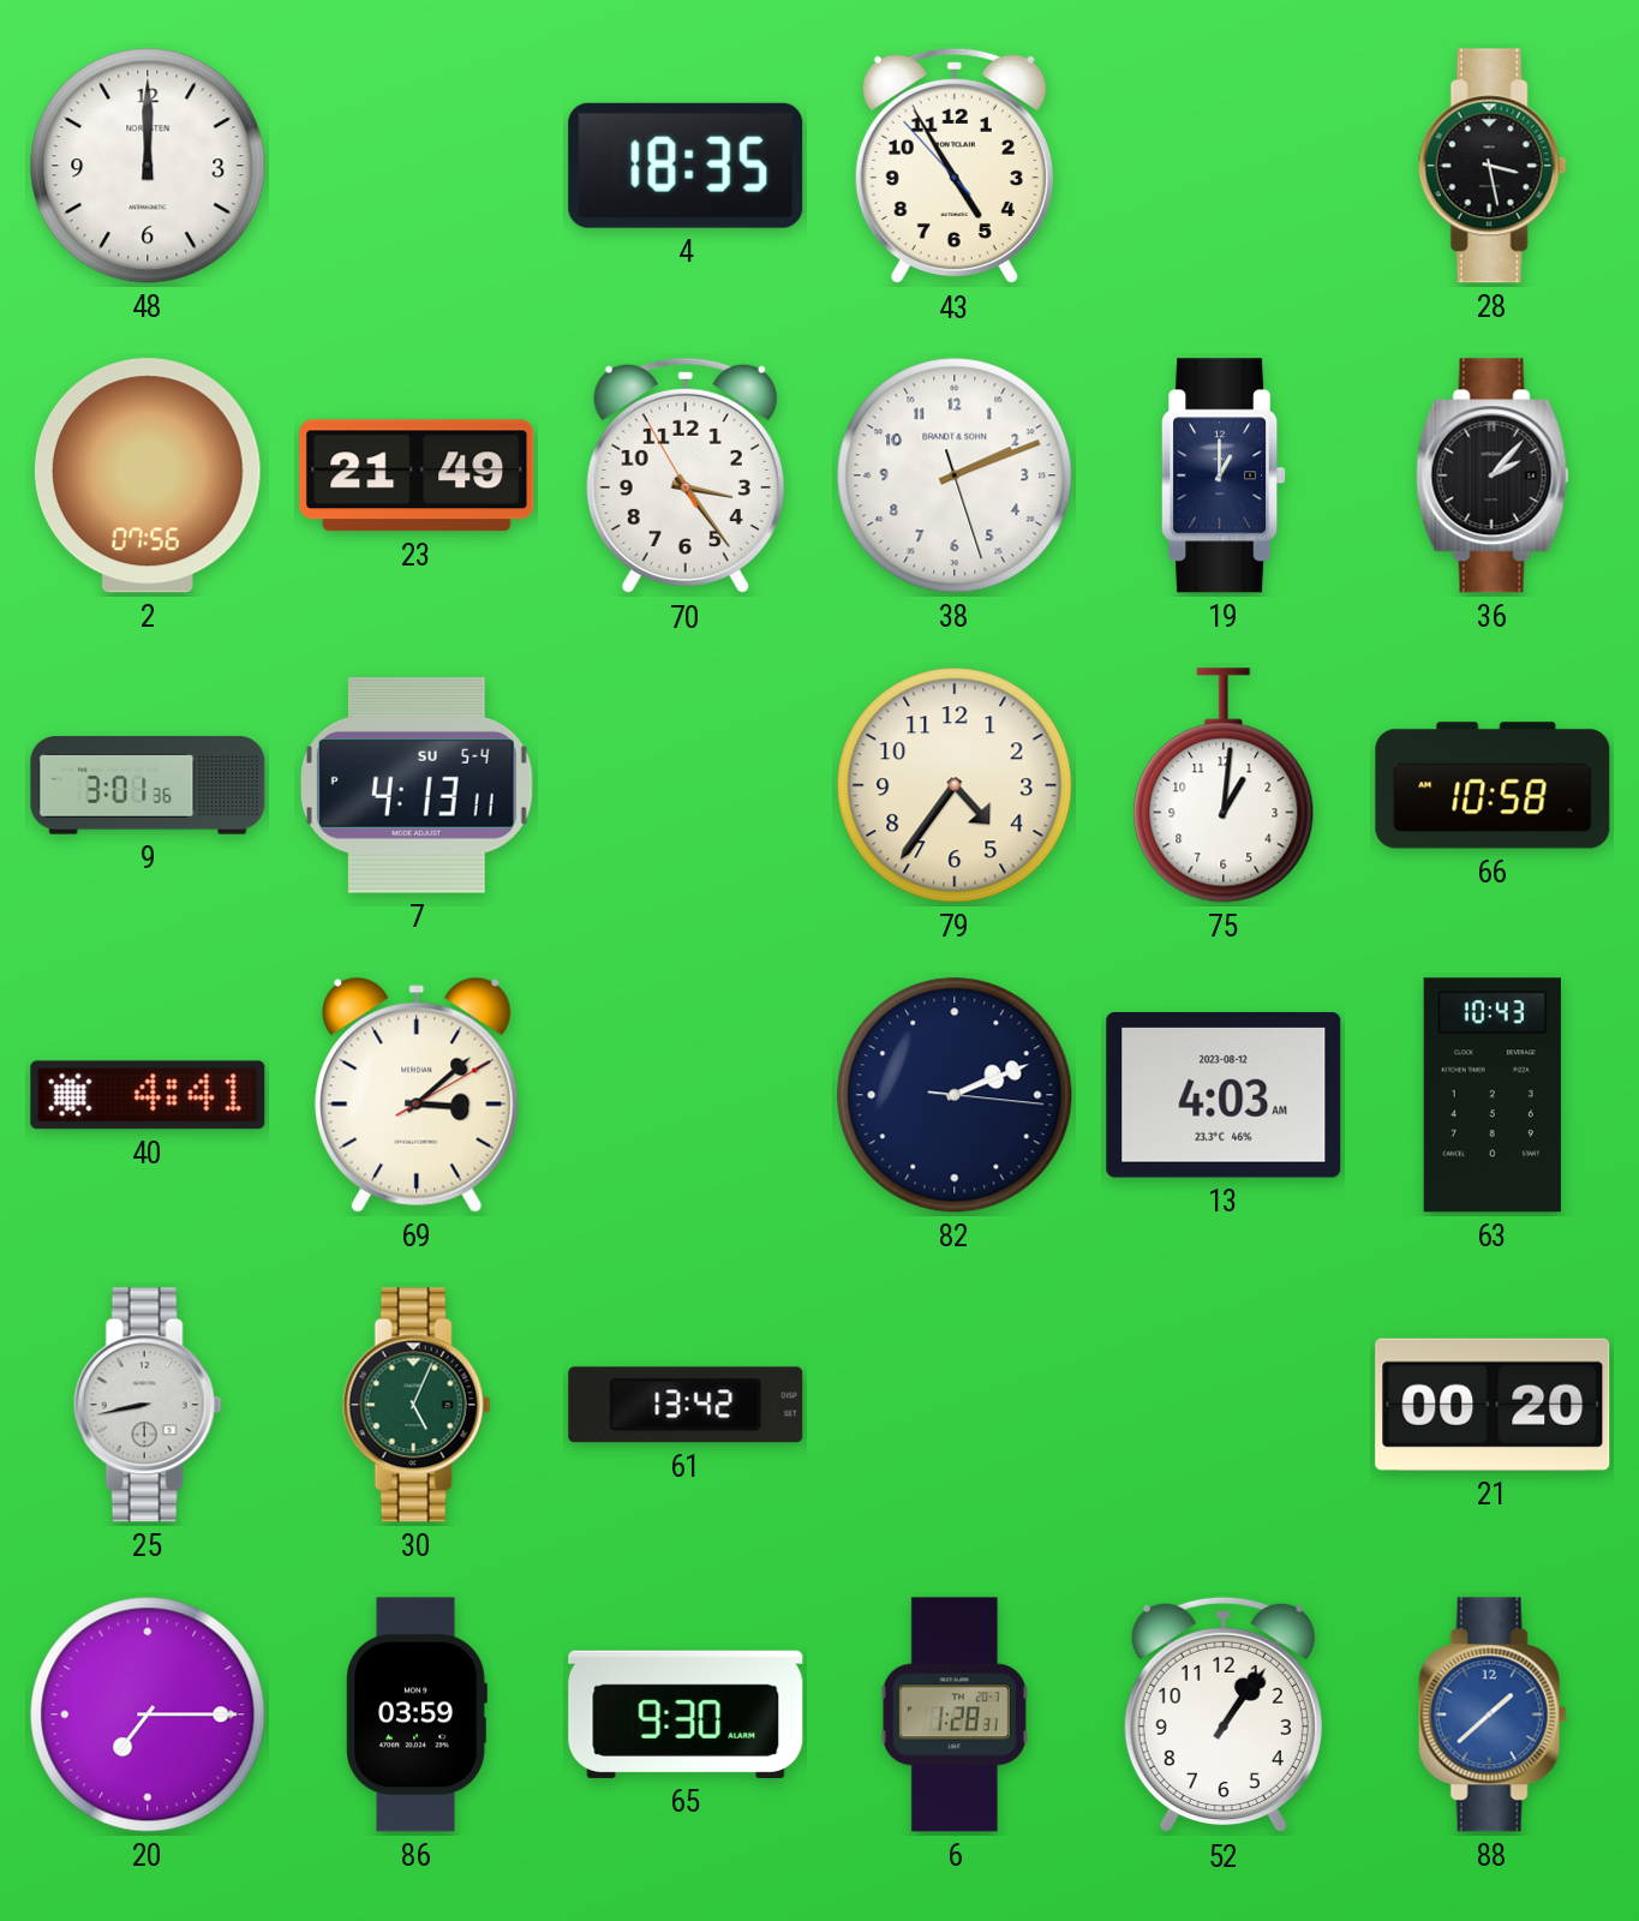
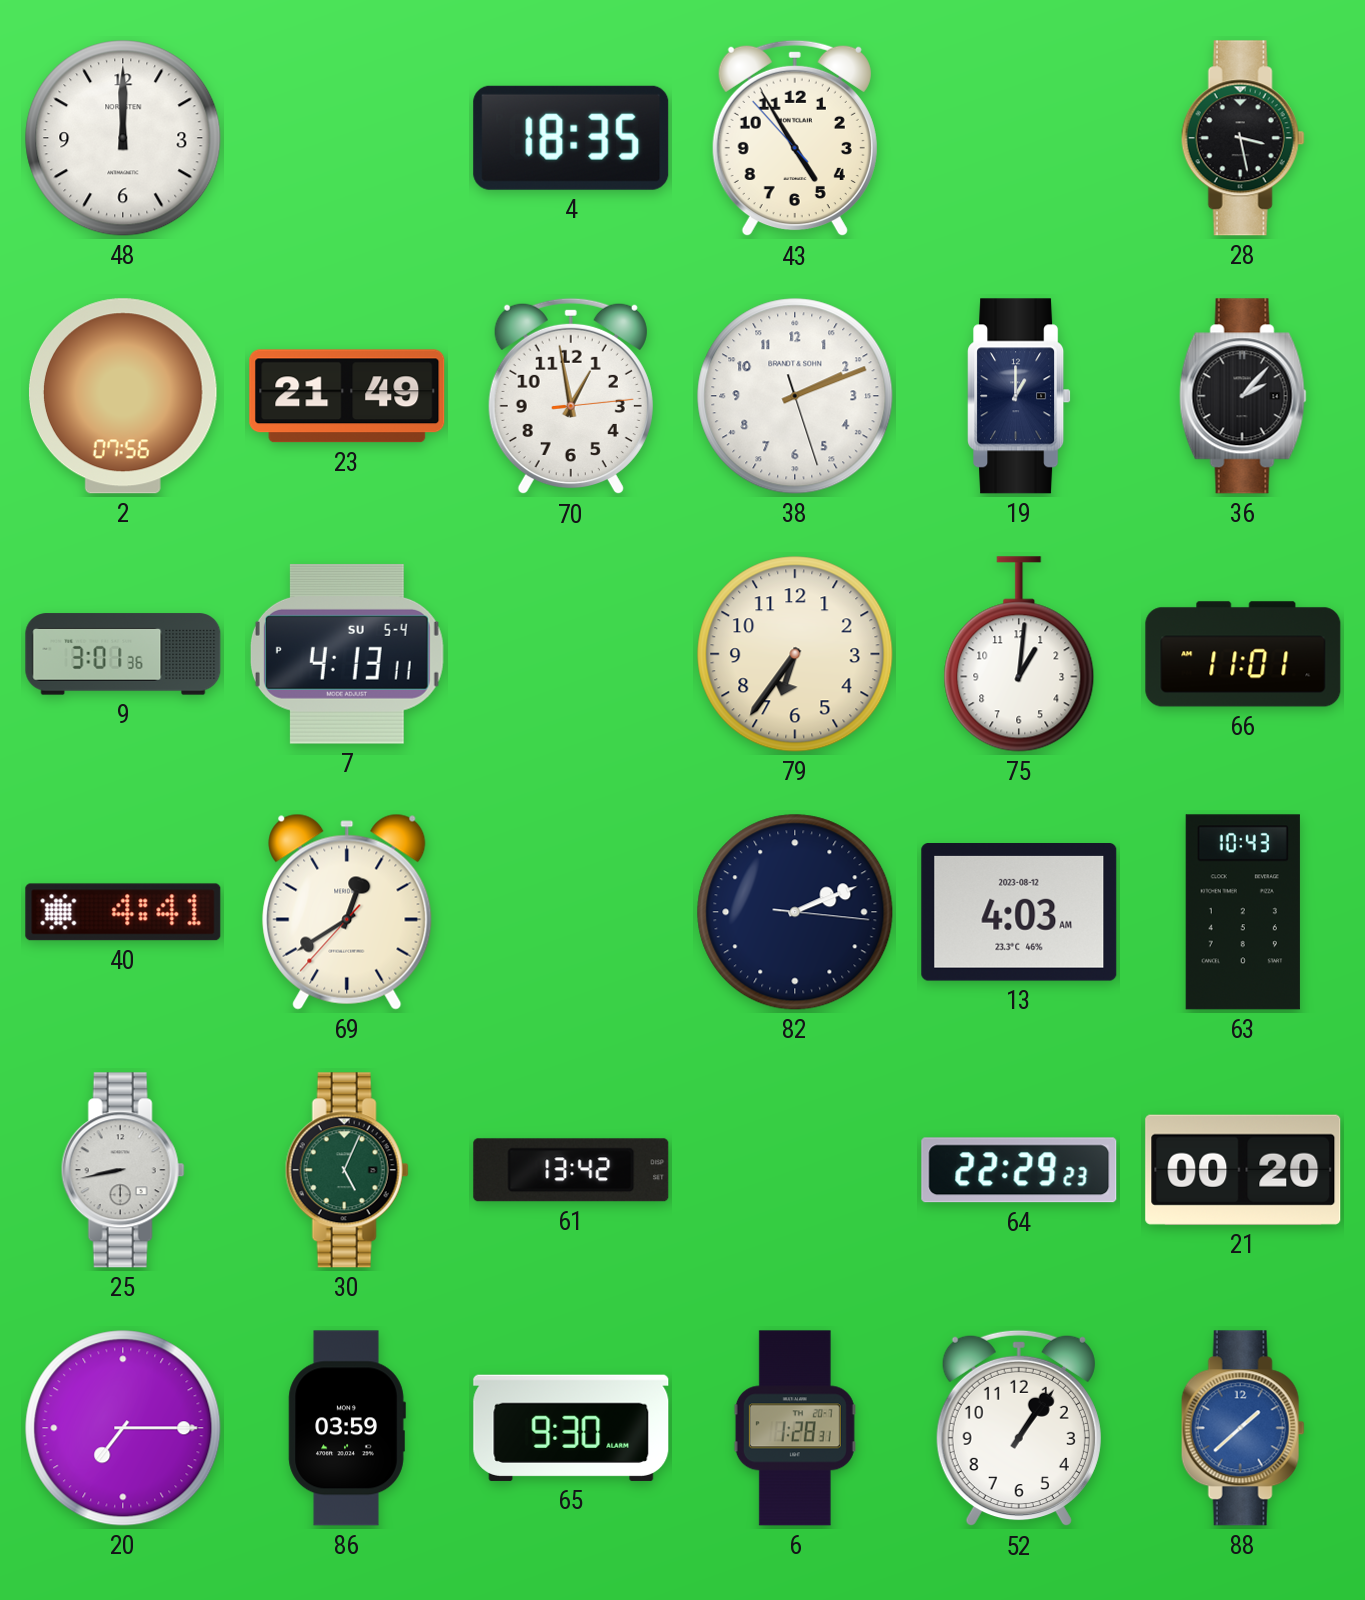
70: 3:23 -> 12:58 (571, 396)
79: 4:36 -> 6:36 (795, 654)
66: 10:58 -> 11:01 (1243, 654)
69: 3:08 -> 12:39 (347, 912)
64: none -> 22:29 (1019, 1170)
